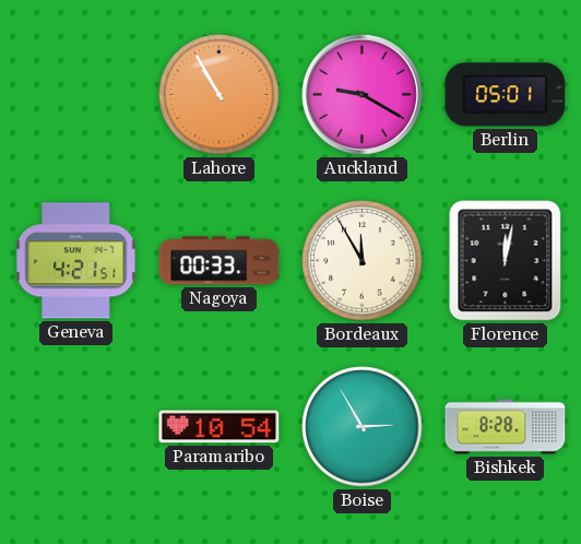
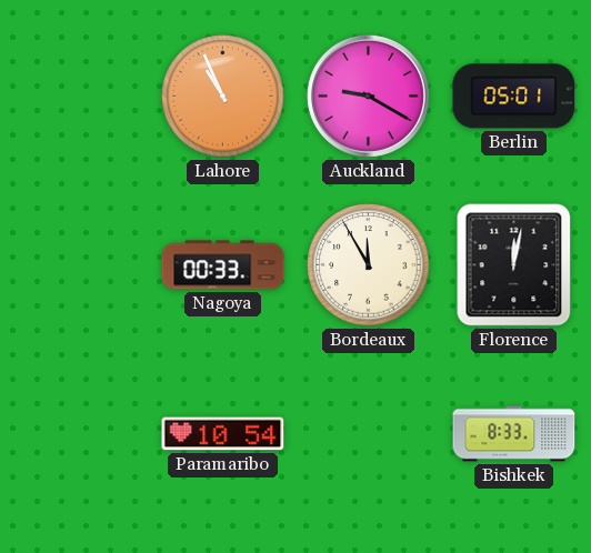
Lahore: 10:55 -> 10:56 (223, 97)
Geneva: 4:21 -> none (76, 261)
Boise: 2:55 -> none (363, 427)
Bishkek: 8:28 -> 8:33 (514, 434)
